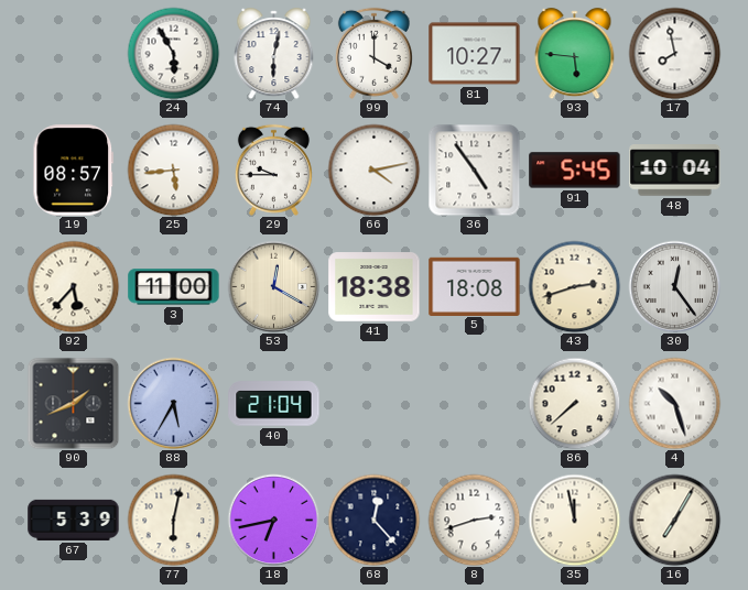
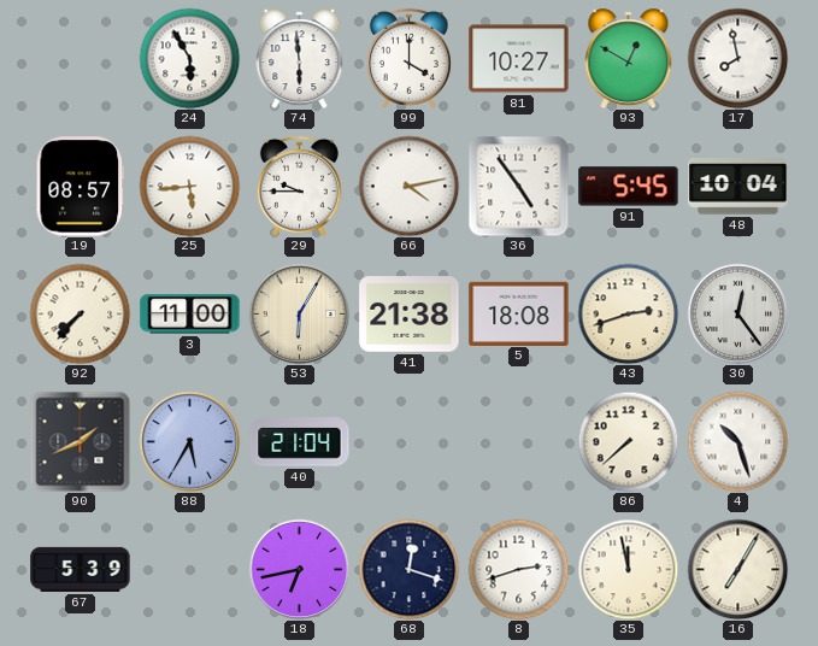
74: 6:02 -> 5:59 (300, 59)
93: 5:46 -> 12:50 (629, 59)
92: 5:37 -> 7:37 (80, 313)
53: 12:20 -> 6:05 (299, 313)
41: 18:38 -> 21:38 (410, 315)
77: 6:02 -> none (173, 520)
68: 12:23 -> 12:18 (408, 569)
